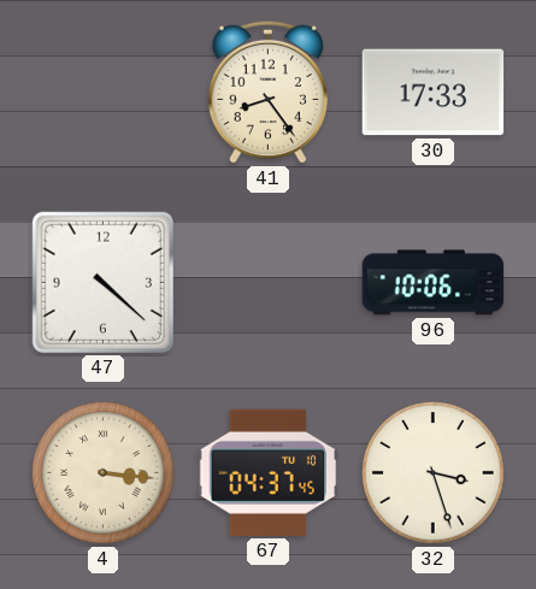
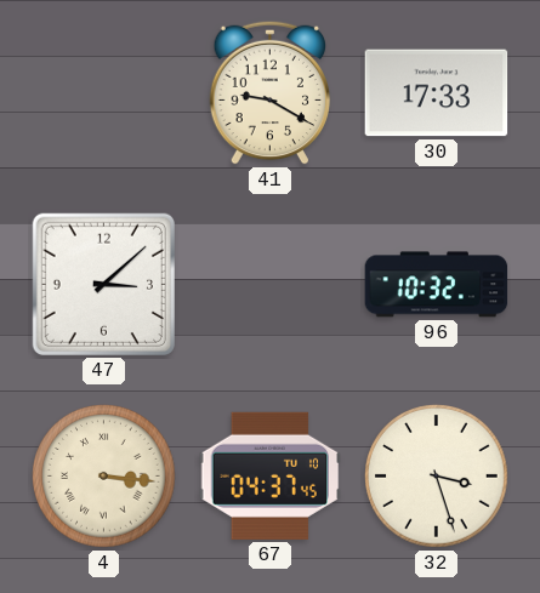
41: 8:24 -> 9:20 (271, 92)
47: 4:22 -> 3:08 (103, 284)
96: 10:06 -> 10:32 (437, 285)
